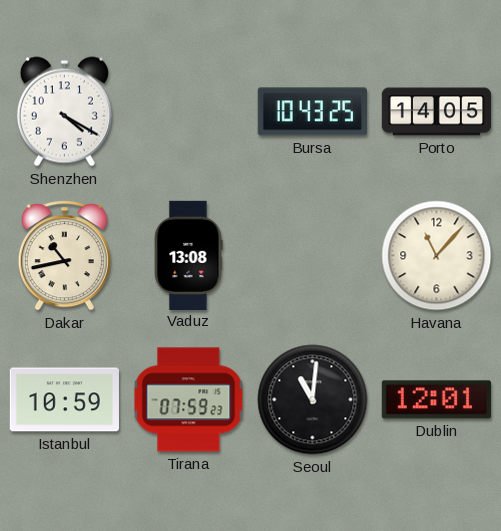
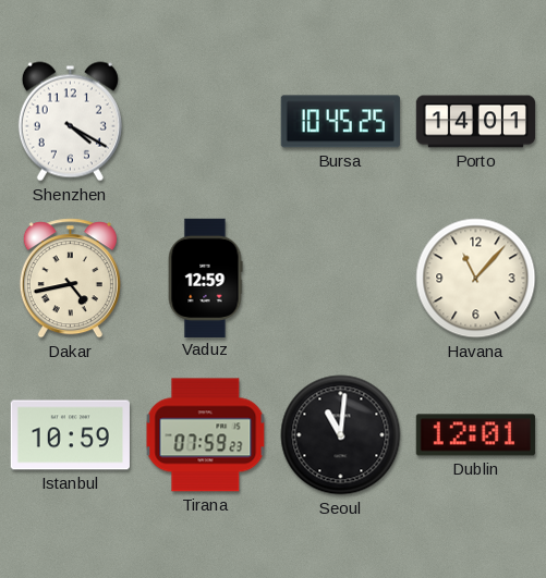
Bursa: 10:43 -> 10:45 (340, 122)
Porto: 14:05 -> 14:01 (476, 122)
Dakar: 10:43 -> 4:43 (70, 279)
Vaduz: 13:08 -> 12:59 (205, 278)
